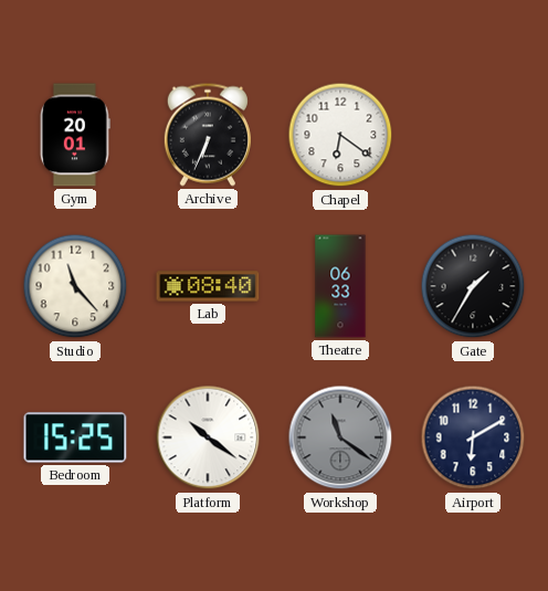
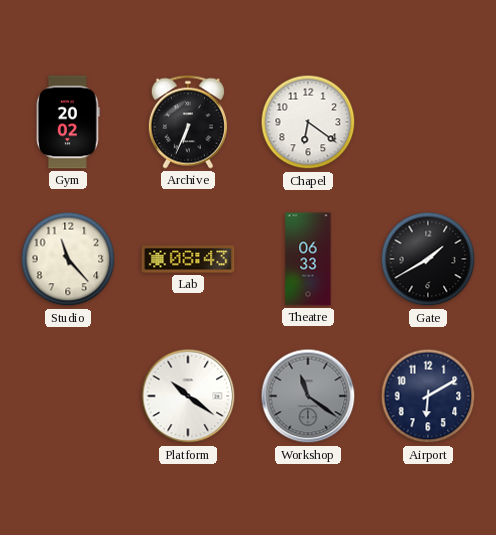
Gym: 20:01 -> 20:02 (68, 122)
Lab: 08:40 -> 08:43 (188, 259)
Gate: 1:35 -> 1:40 (428, 259)
Bedroom: 15:25 -> none (75, 437)
